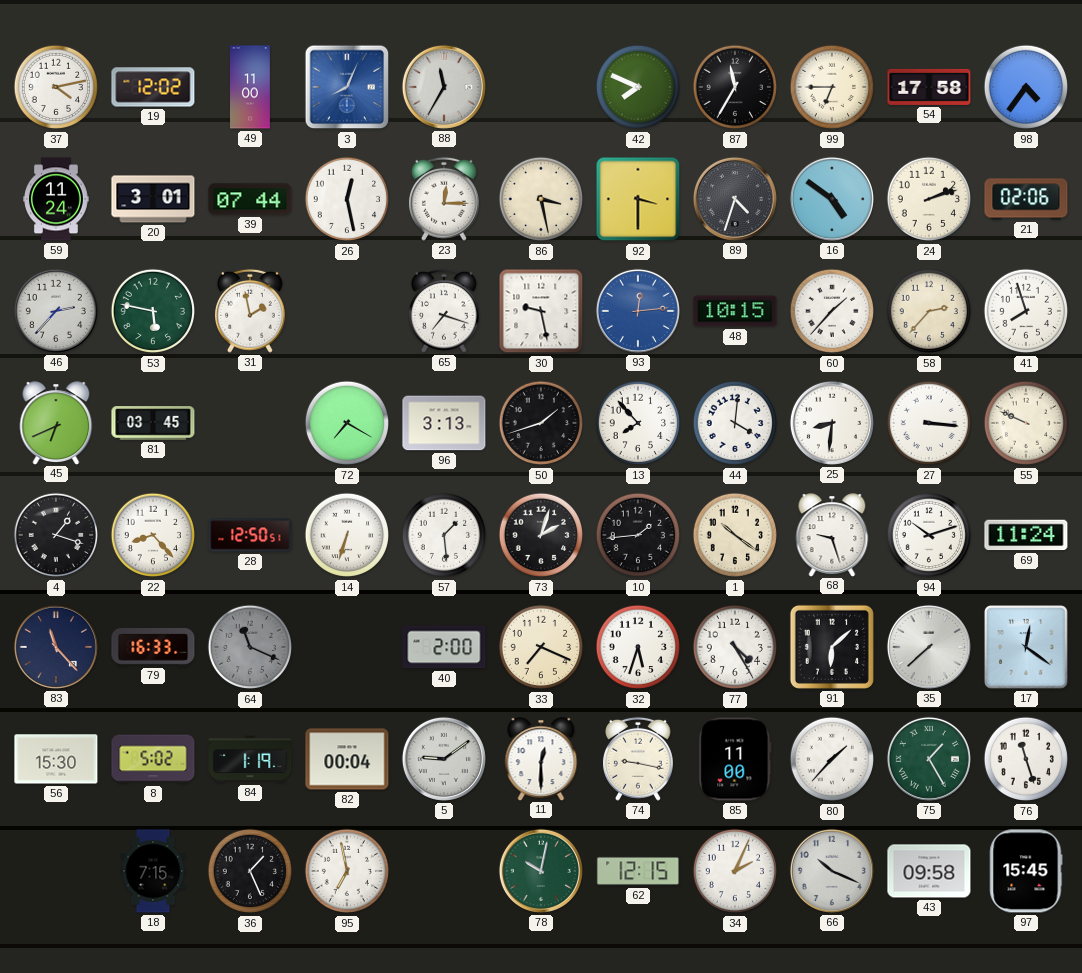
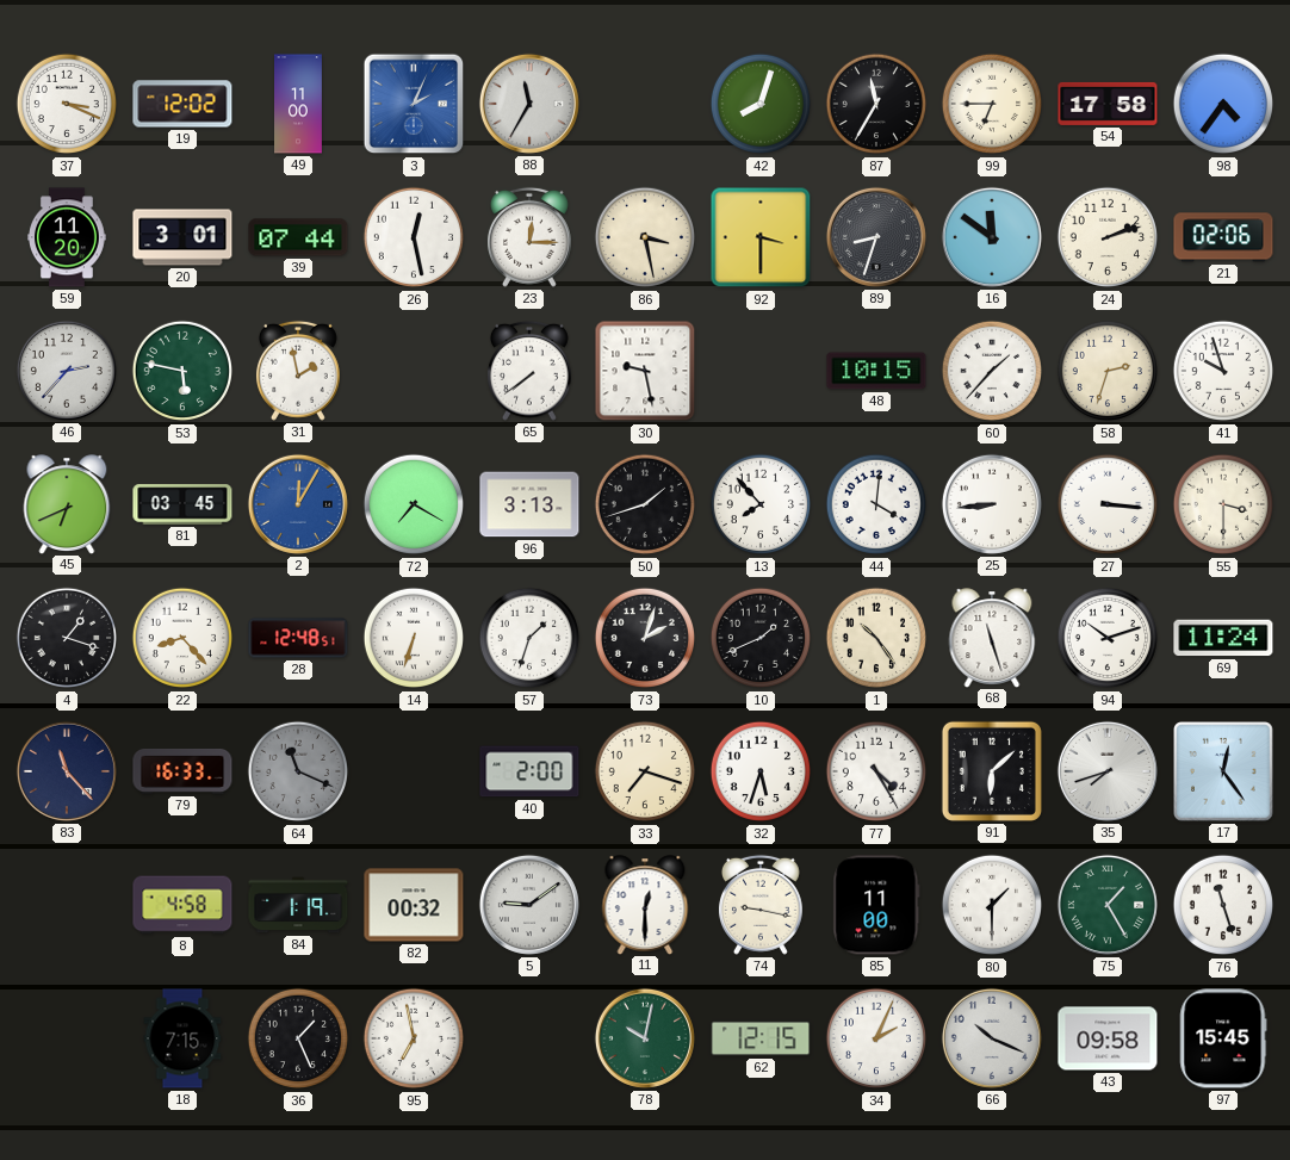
37: 4:13 -> 3:19 (67, 104)
3: 8:04 -> 2:04 (414, 104)
42: 7:49 -> 8:03 (761, 104)
59: 11:24 -> 11:20 (68, 237)
89: 4:33 -> 8:33 (876, 237)
16: 4:51 -> 11:51 (992, 237)
65: 7:18 -> 7:39 (529, 371)
93: 12:14 -> none (638, 311)
58: 2:37 -> 2:33 (1108, 371)
41: 7:57 -> 9:57 (1223, 371)
2: none -> 12:05 (298, 504)
25: 8:31 -> 8:44 (992, 504)
55: 9:49 -> 3:30 (1223, 504)
28: 12:50 -> 12:48 (298, 638)
57: 1:29 -> 1:33 (529, 638)
10: 1:44 -> 1:41 (761, 638)
1: 10:21 -> 10:24 (876, 638)
68: 9:27 -> 11:27 (992, 638)
33: 7:19 -> 7:18 (645, 771)
35: 7:38 -> 7:42 (1108, 771)
17: 12:21 -> 12:24 (1224, 773)
56: 15:30 -> none (56, 759)
8: 5:02 -> 4:58 (182, 905)
82: 00:04 -> 00:32 (414, 905)
80: 1:37 -> 1:30 (992, 905)
